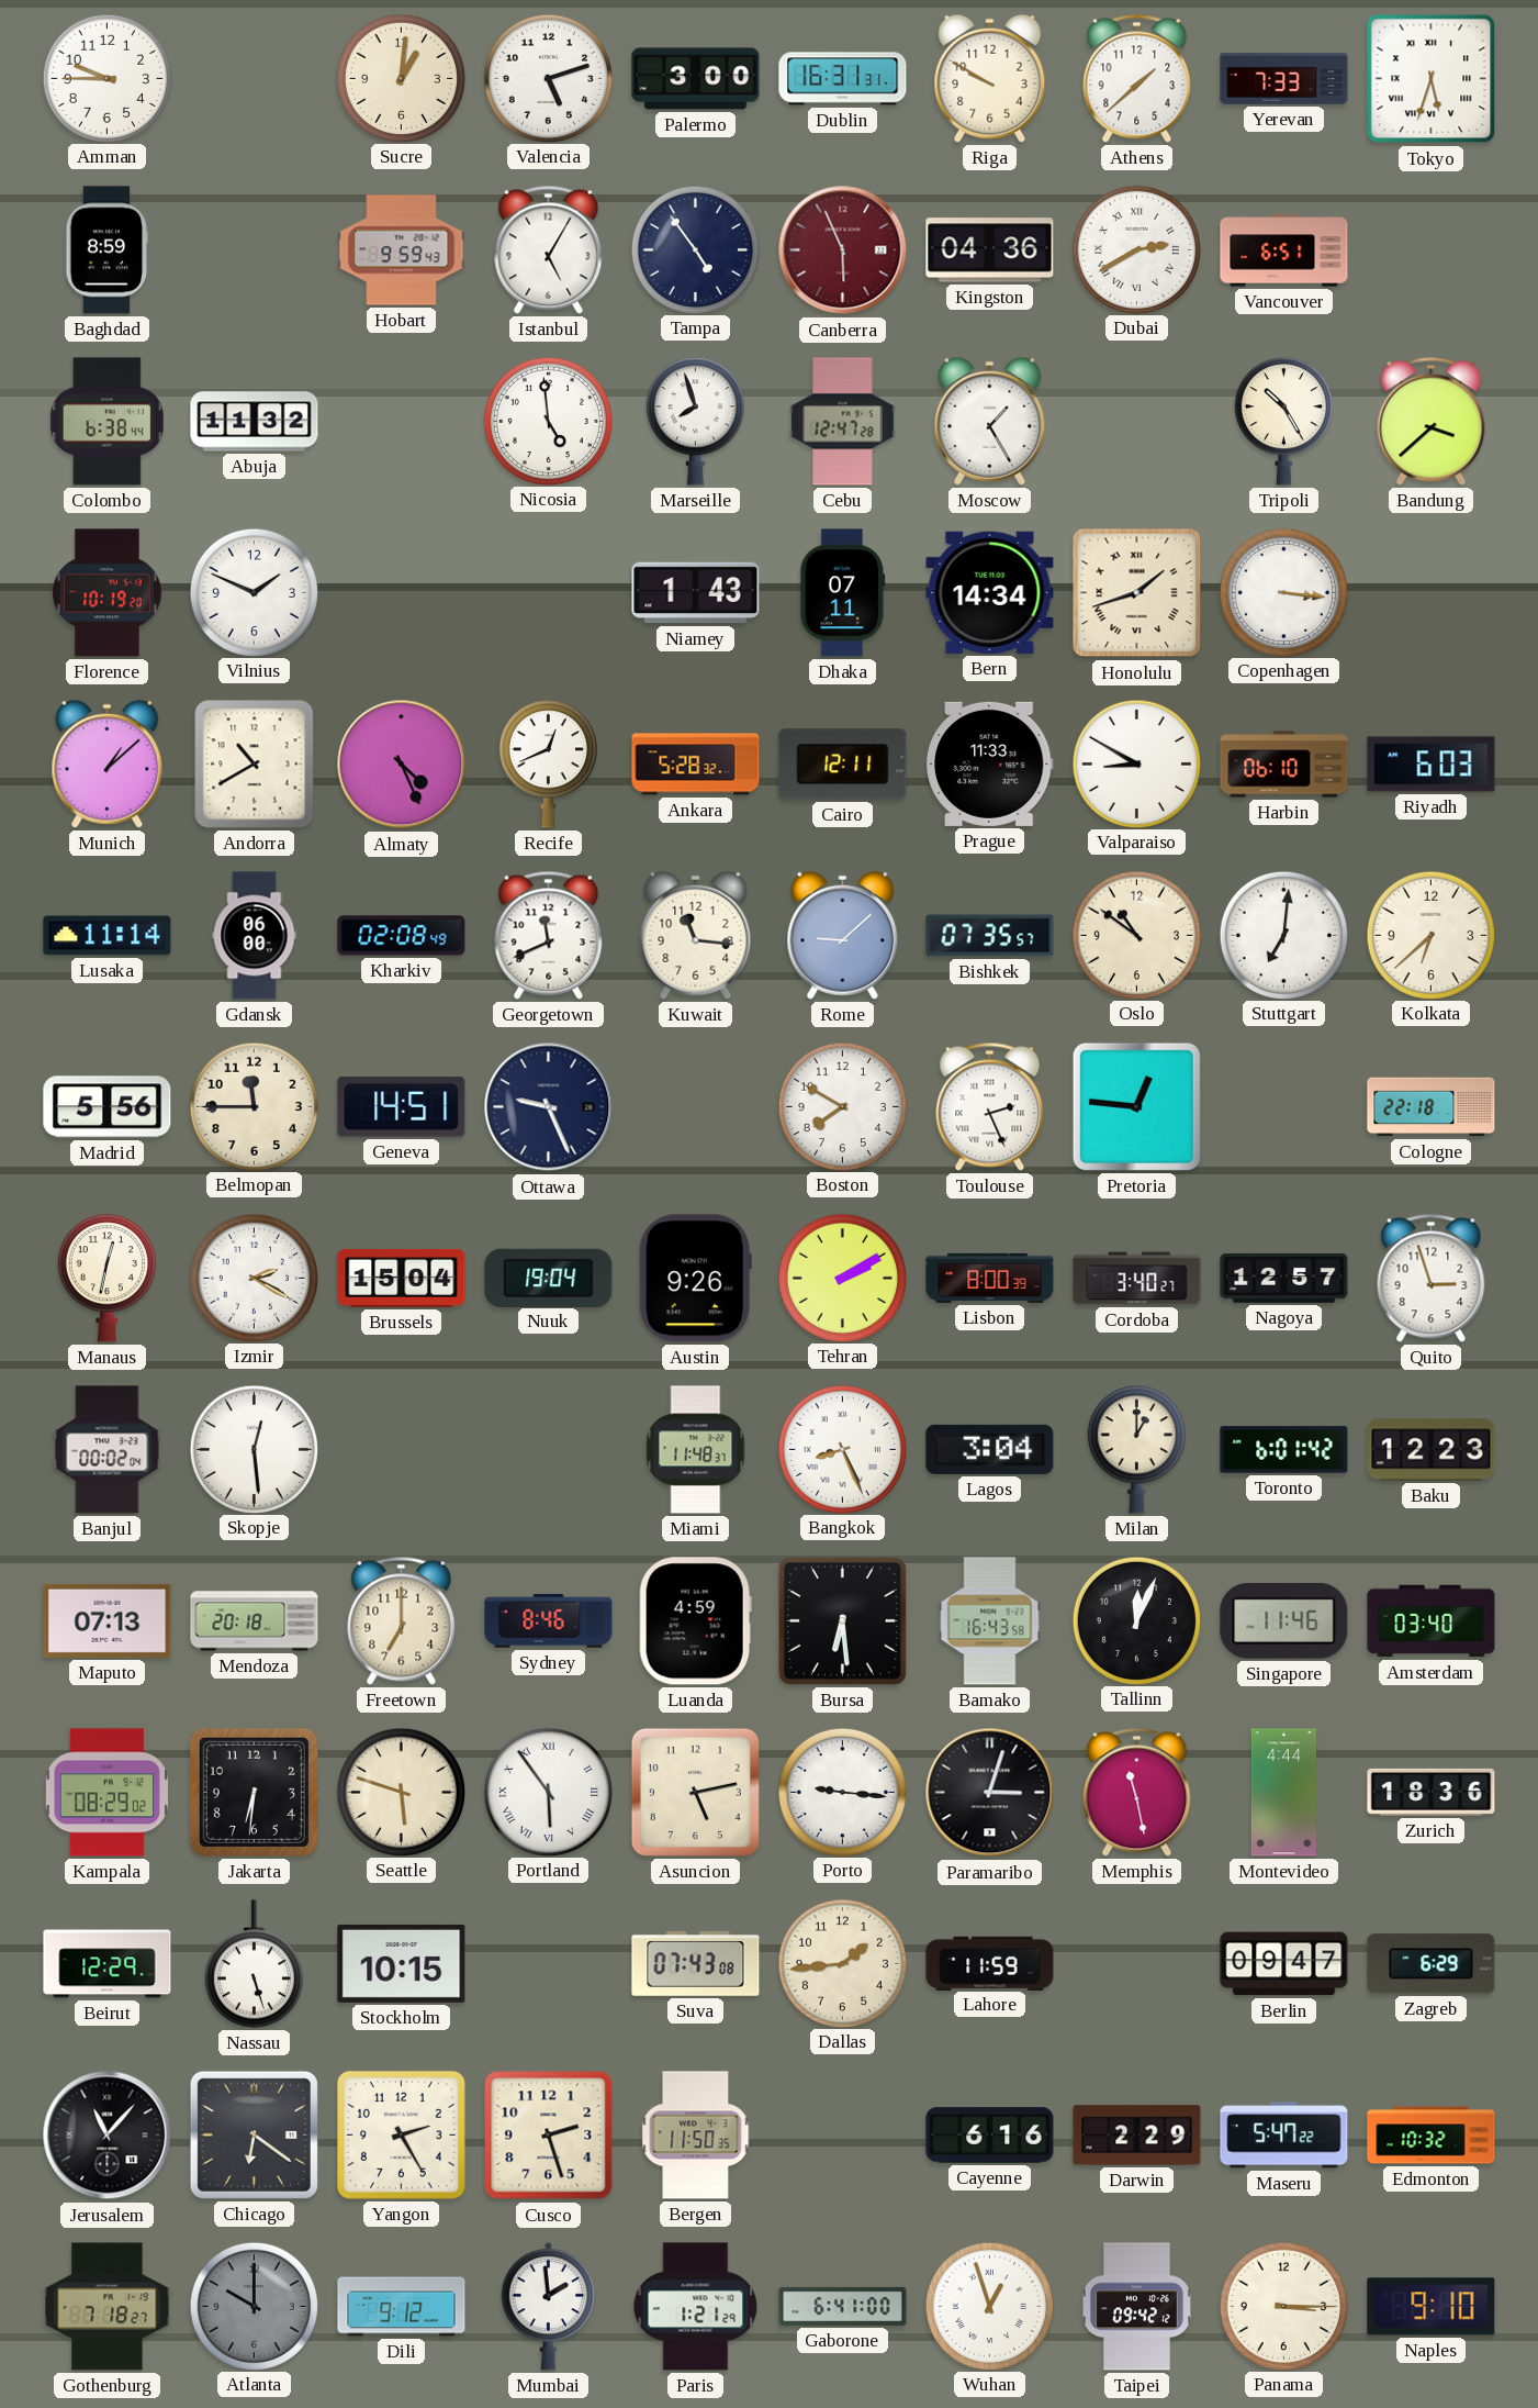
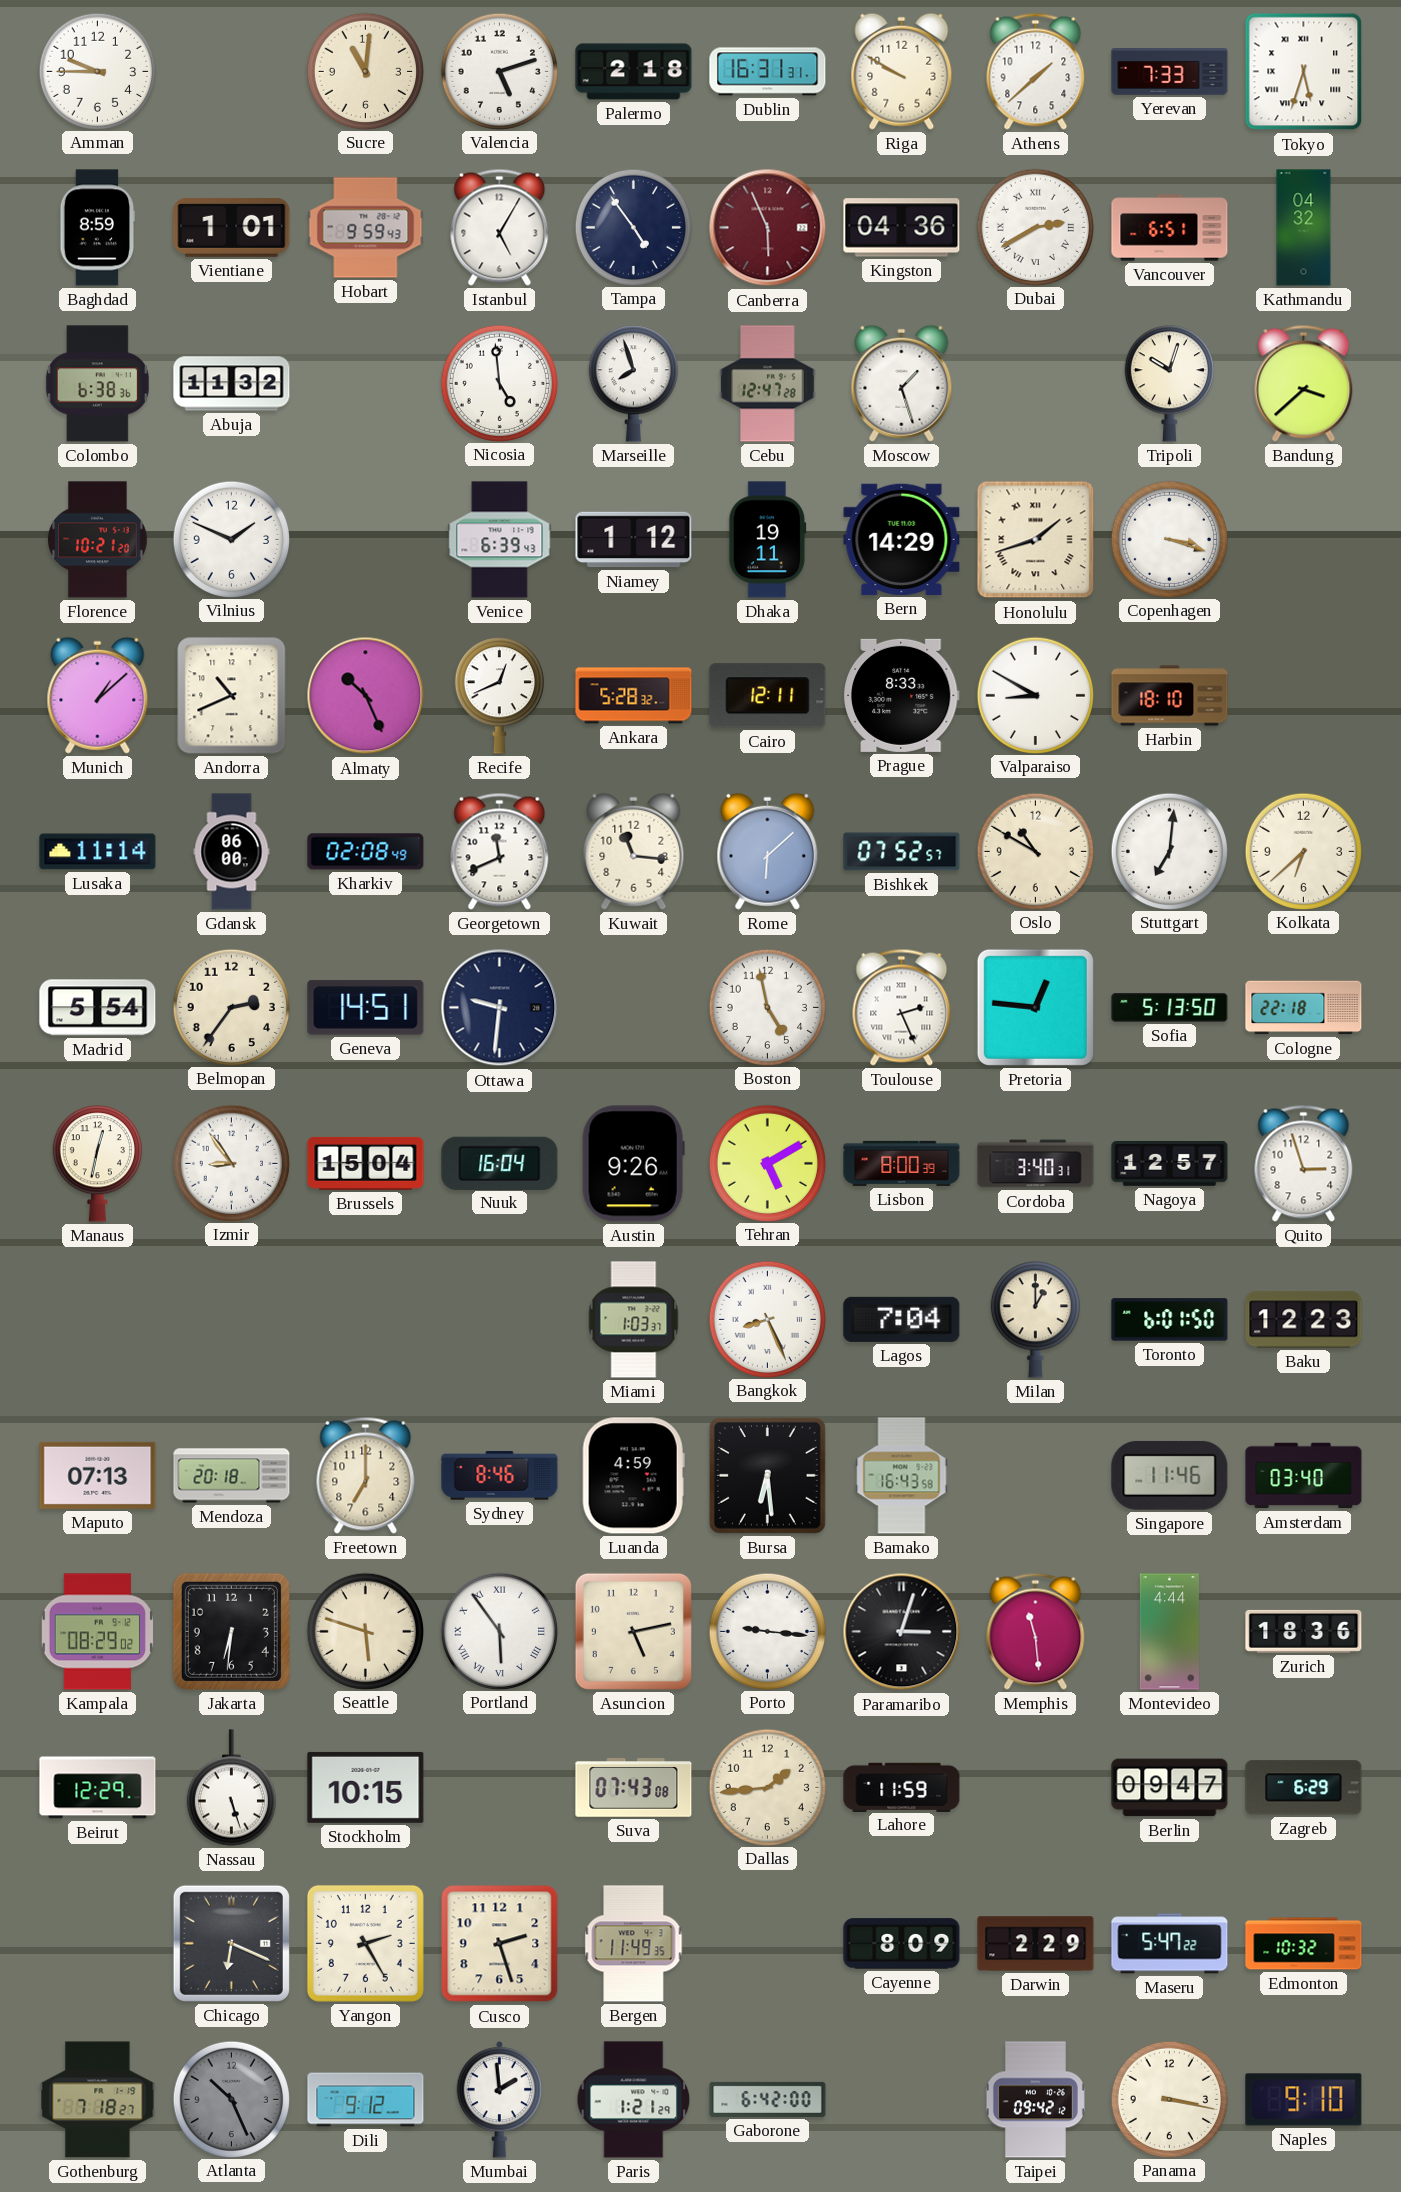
Sucre: 1:01 -> 11:01 (365, 71)
Palermo: 3:00 -> 2:18 (634, 72)
Vientiane: none -> 1:01 (232, 227)
Kathmandu: none -> 04:32 (1304, 228)
Colombo: 6:38:44 -> 6:38:36 (97, 384)
Moscow: 1:25 -> 1:27 (902, 383)
Tripoli: 10:25 -> 10:03 (1169, 384)
Florence: 10:19 -> 10:21 (98, 540)
Venice: none -> 6:39 (500, 540)
Niamey: 1:43 -> 1:12 (634, 540)
Dhaka: 07:11 -> 19:11 (768, 540)
Bern: 14:34 -> 14:29 (902, 539)
Copenhagen: 3:16 -> 3:18 (1169, 539)
Andorra: 10:40 -> 10:41 (232, 696)
Almaty: 4:26 -> 10:26 (366, 696)
Prague: 11:33 -> 8:33 (901, 695)
Harbin: 06:10 -> 18:10 (1170, 696)
Riyadh: 6:03 -> none (1432, 765)
Rome: 9:08 -> 6:08 (768, 851)
Bishkek: 07:35 -> 07:52 (902, 852)
Oslo: 10:51 -> 10:50 (1035, 851)
Madrid: 5:56 -> 5:54 (98, 1008)
Belmopan: 11:45 -> 2:36 (231, 1007)
Ottawa: 9:26 -> 9:31 (500, 1008)
Boston: 7:50 -> 4:58 (767, 1007)
Sofia: none -> 5:13 (1170, 1008)
Izmir: 2:20 -> 8:54 (231, 1163)
Nuuk: 19:04 -> 16:04 (500, 1163)
Tehran: 2:10 -> 5:10 (767, 1163)
Cordoba: 3:40:27 -> 3:40:31 (1036, 1164)
Banjul: 00:02 -> none (108, 1450)
Skopje: 12:29 -> none (254, 1449)
Miami: 11:48 -> 1:03 (634, 1320)
Lagos: 3:04 -> 7:04 (902, 1319)
Toronto: 6:01:42 -> 6:01:50 (1170, 1320)
Tallinn: 12:04 -> none (1136, 1620)
Memphis: 11:28 -> 11:29 (1036, 1631)
Jerusalem: 11:07 -> none (108, 2136)
Chicago: 6:21 -> 6:19 (231, 1943)
Bergen: 11:50 -> 11:49 (634, 1944)
Cayenne: 6:16 -> 8:09 (902, 1944)
Atlanta: 10:00 -> 10:26 (231, 2099)
Gaborone: 6:41 -> 6:42 (768, 2099)
Wuhan: 12:57 -> none (989, 2306)
Panama: 3:15 -> 3:17 (1169, 2099)
